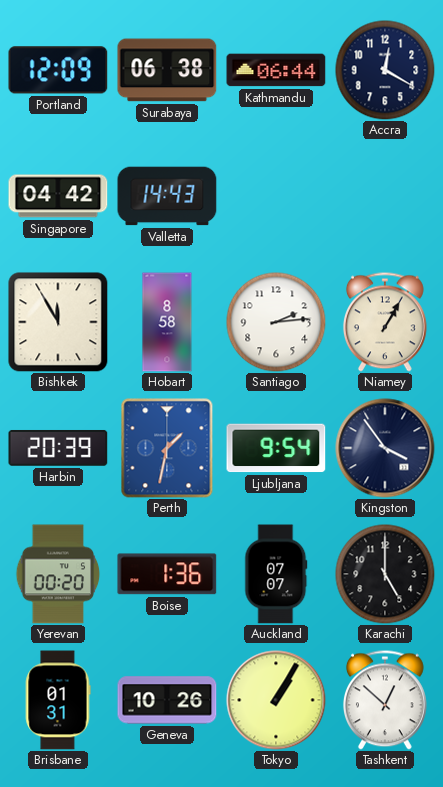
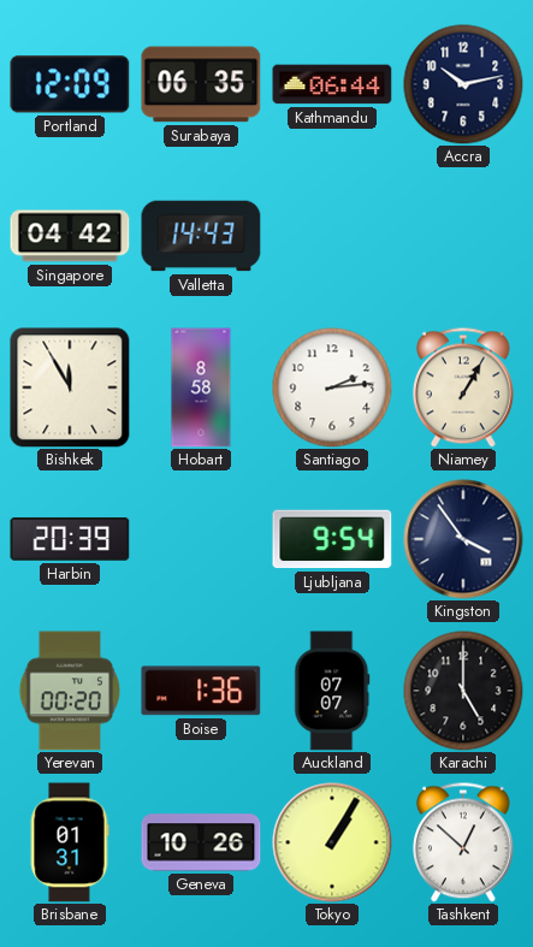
Surabaya: 06:38 -> 06:35 (201, 84)
Accra: 12:20 -> 10:13 (463, 84)
Perth: 1:32 -> none (167, 448)
